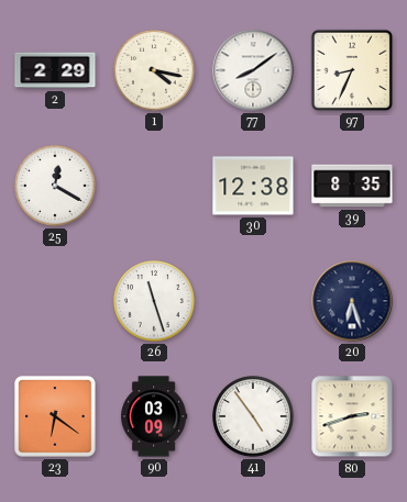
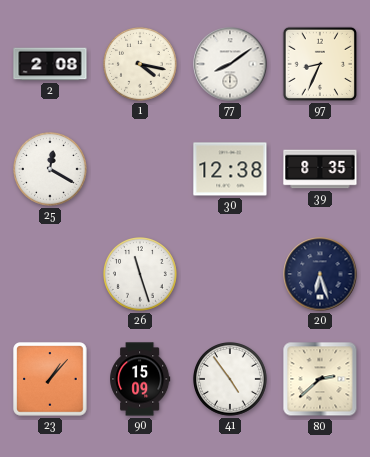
2: 2:29 -> 2:08 (50, 64)
23: 6:21 -> 1:07 (50, 379)
90: 03:09 -> 15:09 (140, 379)
80: 2:42 -> 2:38 (320, 379)
